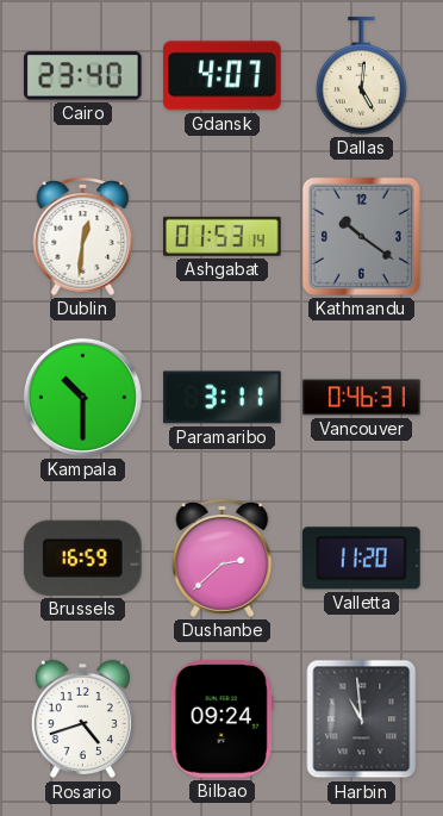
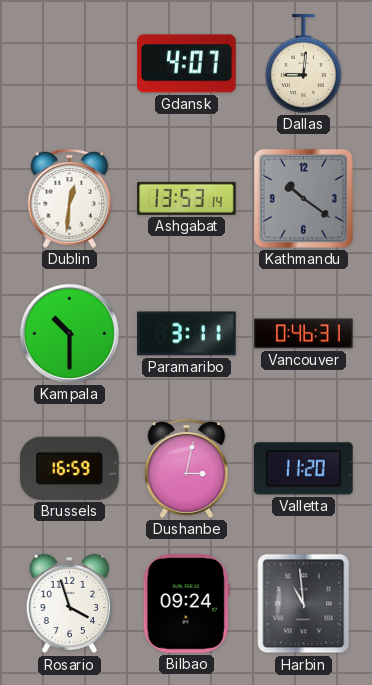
Cairo: 23:40 -> none (83, 76)
Dallas: 5:01 -> 9:01 (303, 64)
Ashgabat: 01:53 -> 13:53 (187, 198)
Dushanbe: 2:38 -> 3:02 (187, 468)
Rosario: 4:42 -> 3:57 (69, 604)
